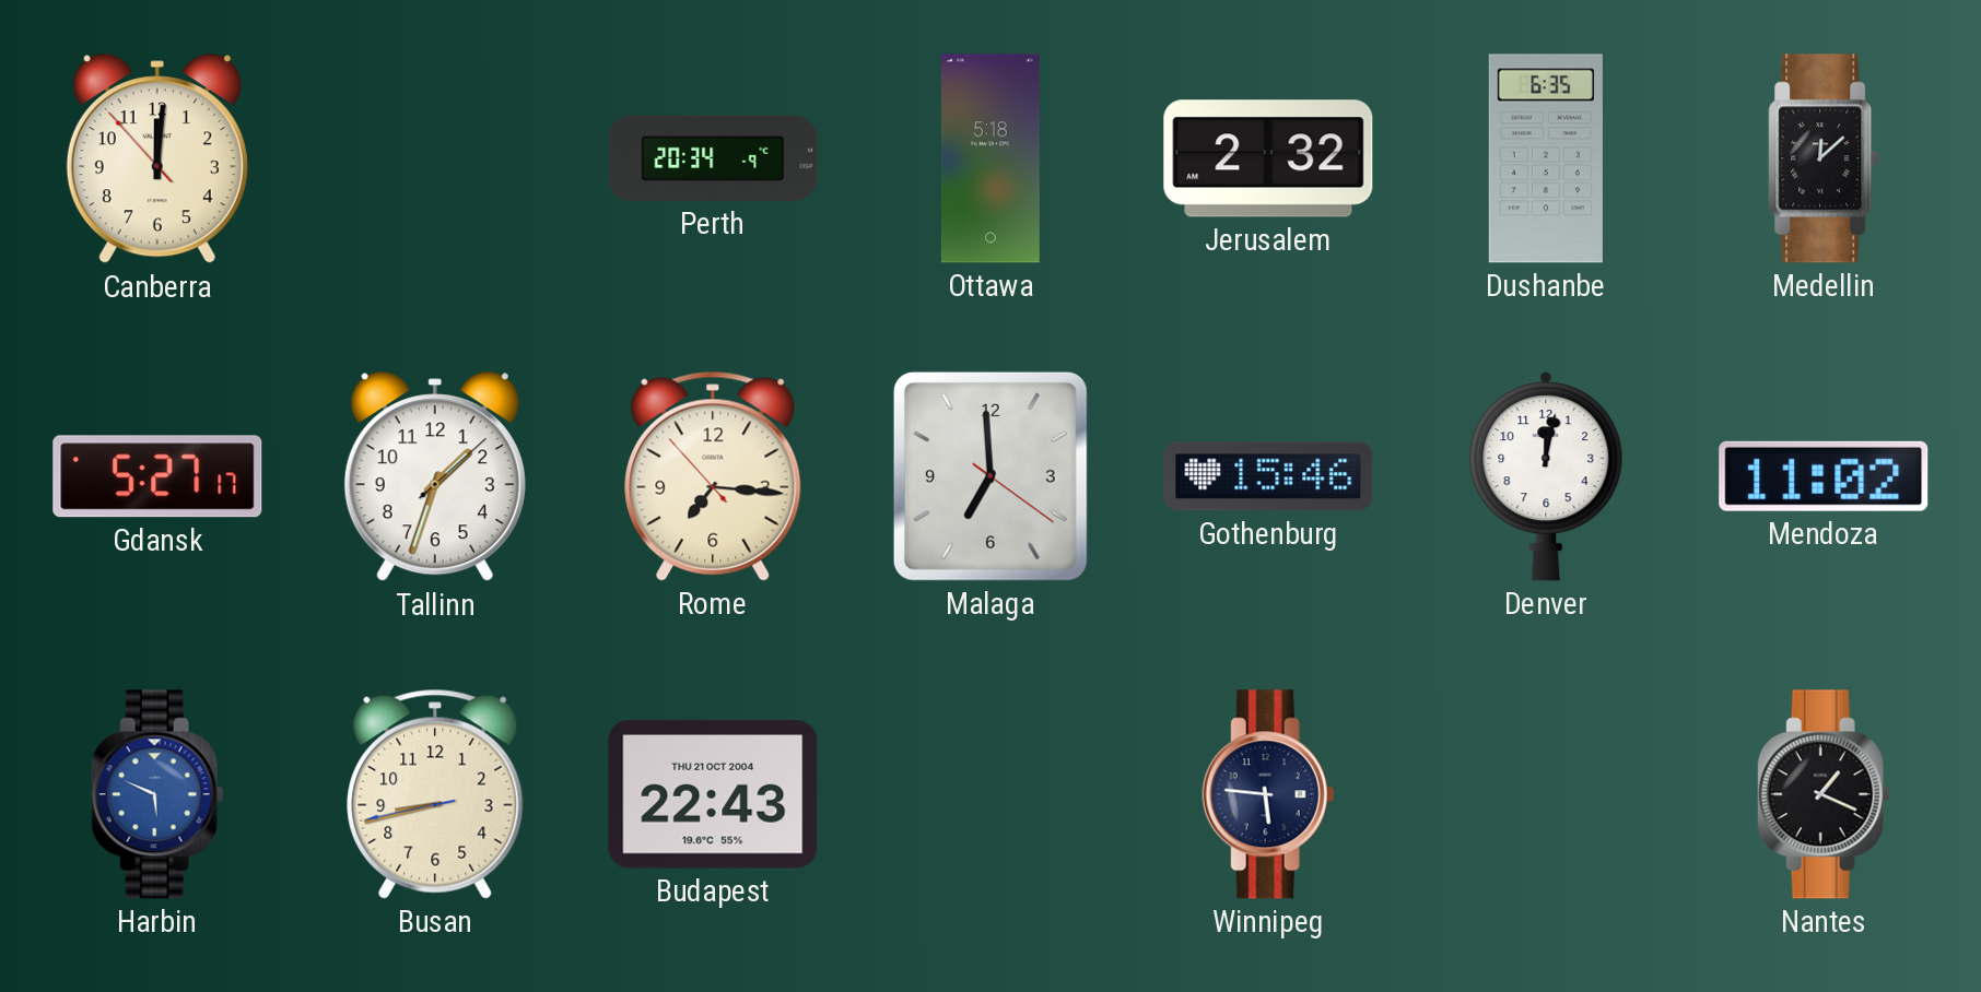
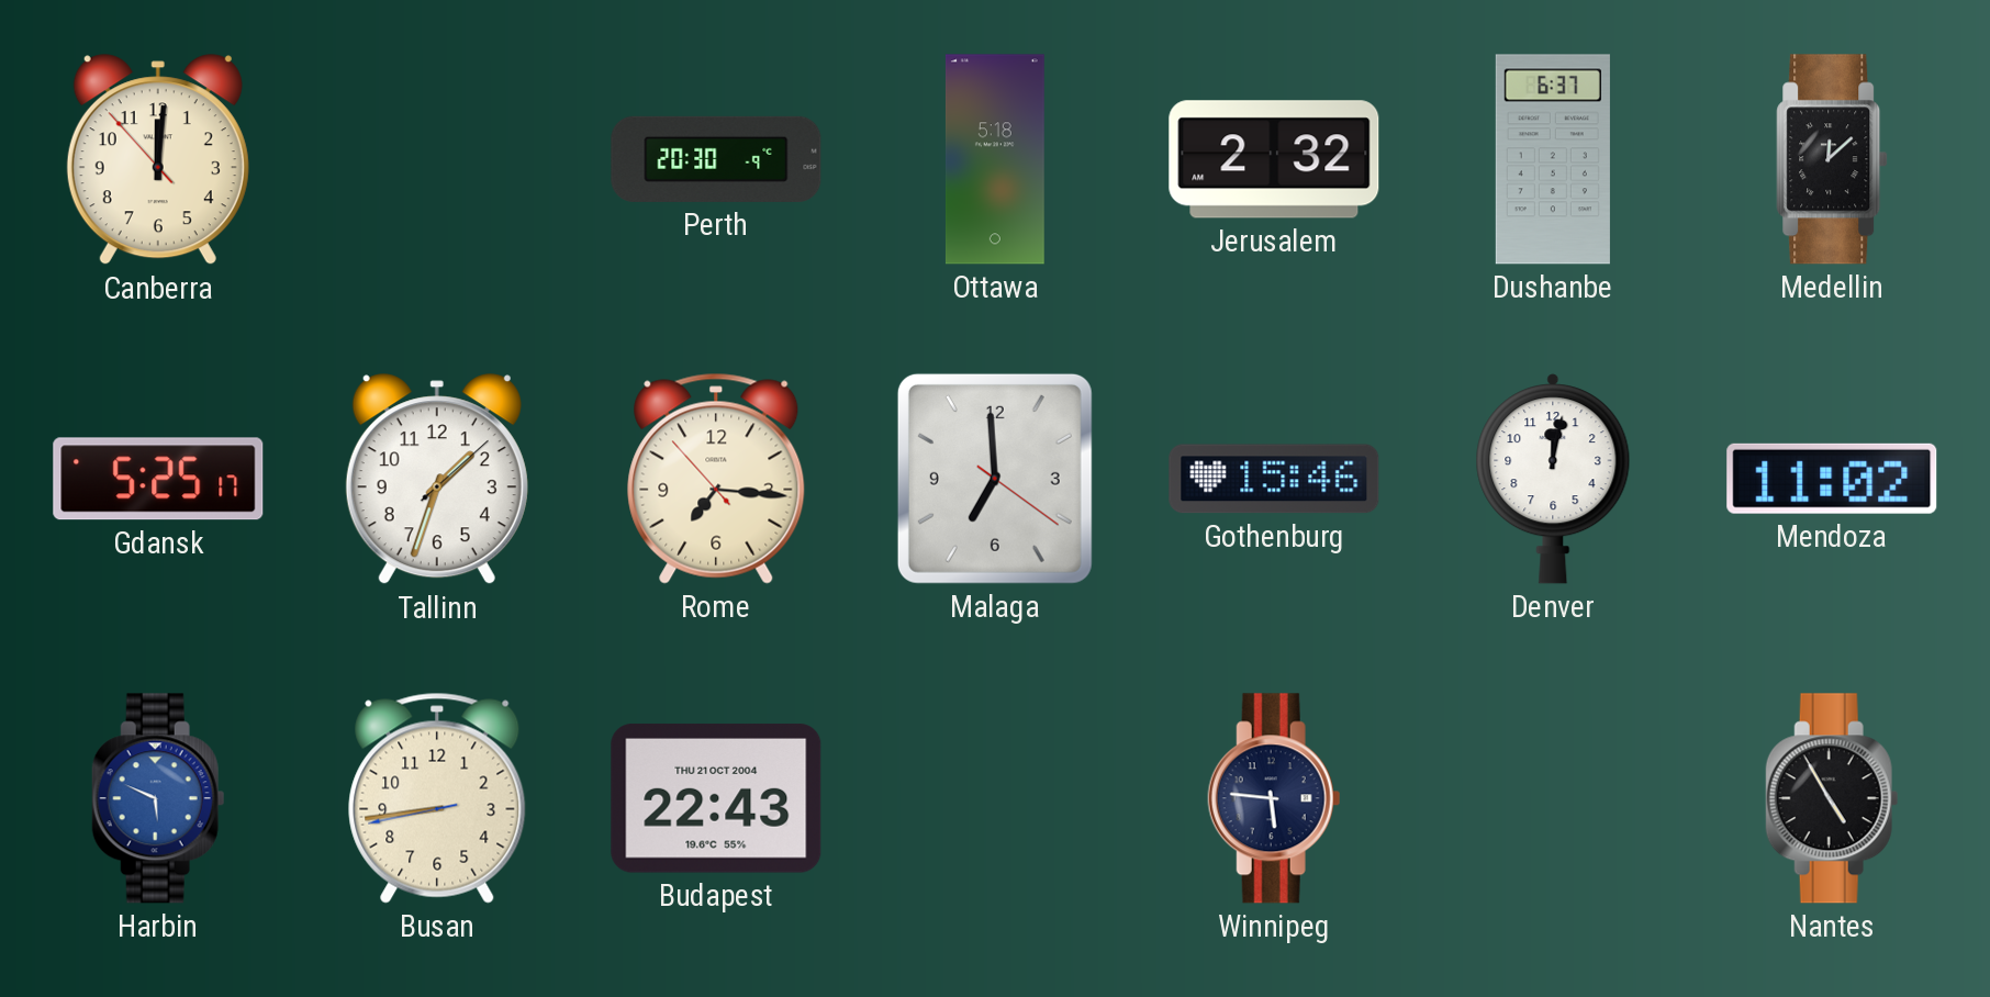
Perth: 20:34 -> 20:30 (716, 159)
Dushanbe: 6:35 -> 6:37 (1553, 159)
Gdansk: 5:27 -> 5:25 (158, 479)
Busan: 8:42 -> 8:43 (437, 798)
Nantes: 1:19 -> 4:55 (1832, 798)
